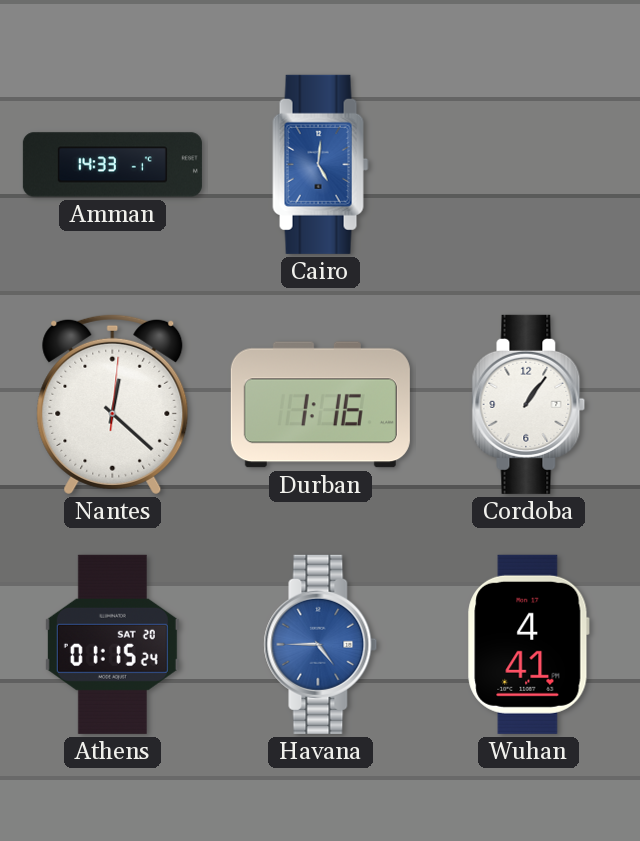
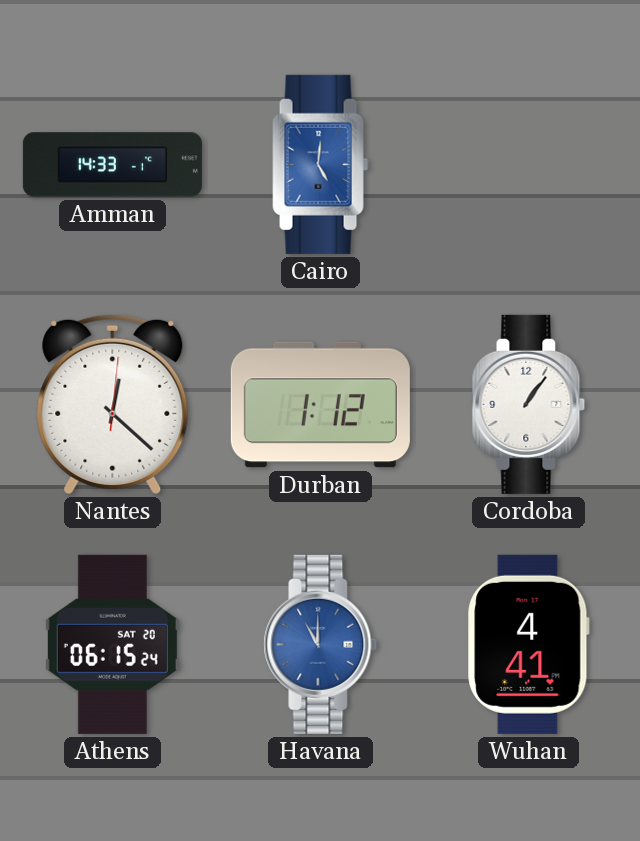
Durban: 1:16 -> 1:12 (320, 405)
Athens: 01:15 -> 06:15 (112, 644)
Havana: 4:45 -> 11:00 (321, 644)
